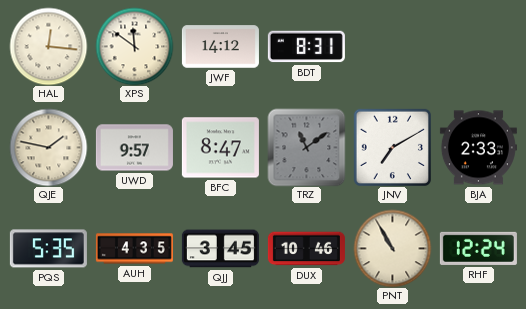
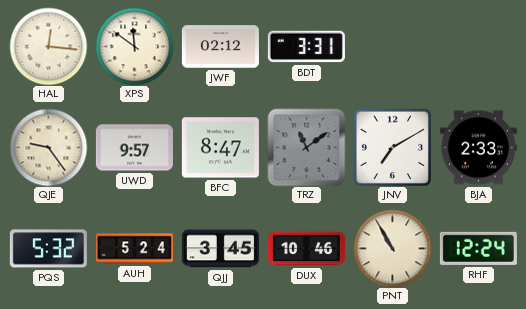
JWF: 14:12 -> 02:12 (220, 47)
BDT: 8:31 -> 3:31 (306, 47)
QJE: 1:47 -> 9:24 (48, 147)
PQS: 5:35 -> 5:32 (48, 249)
AUH: 4:35 -> 5:24 (134, 249)
